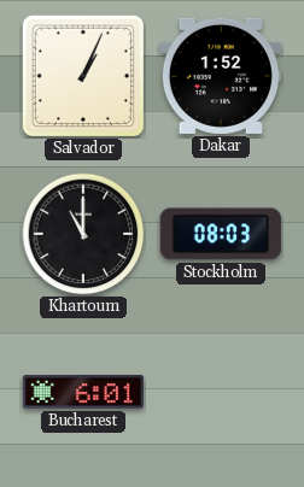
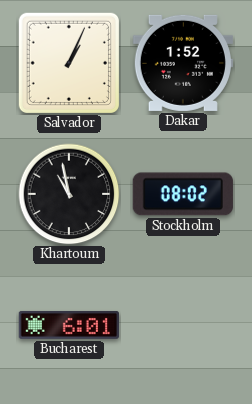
Khartoum: 11:00 -> 10:58 (69, 194)
Stockholm: 08:03 -> 08:02 (183, 194)
